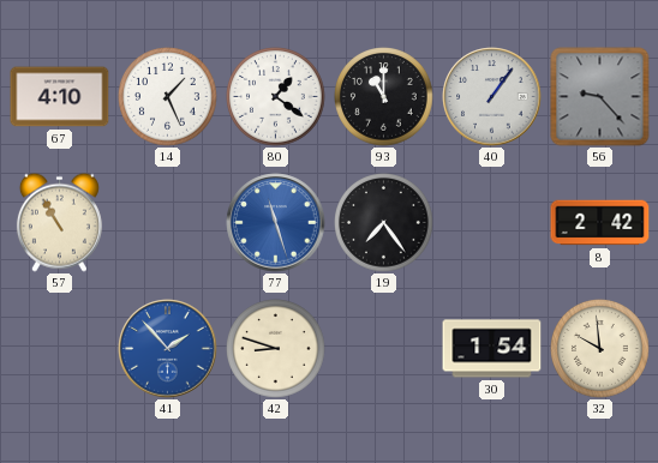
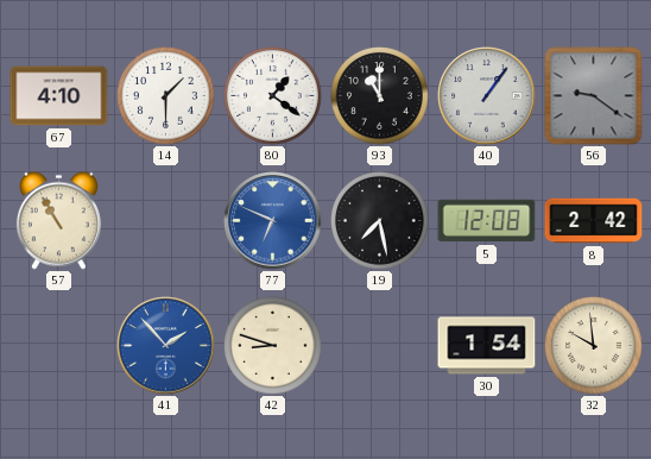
14: 1:26 -> 1:30 (166, 96)
56: 9:23 -> 9:21 (594, 96)
77: 11:27 -> 6:49 (273, 221)
19: 7:24 -> 7:28 (380, 221)
5: none -> 12:08 (487, 221)
